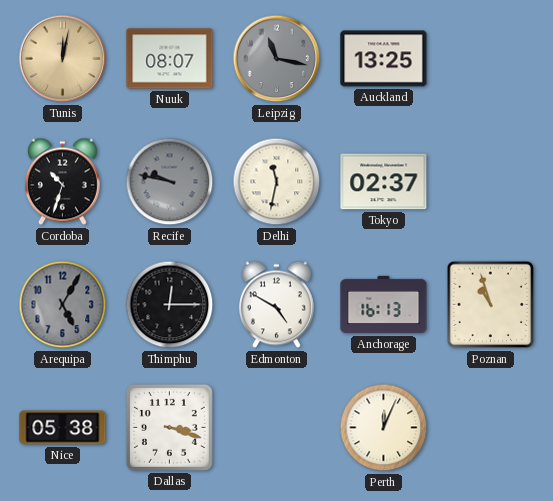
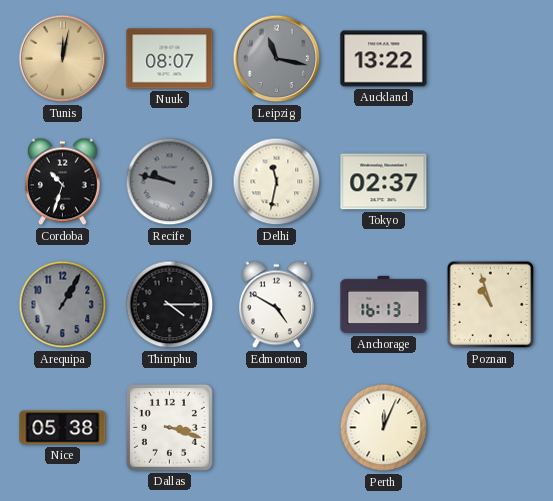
Auckland: 13:25 -> 13:22 (384, 59)
Arequipa: 5:05 -> 1:05 (63, 305)
Thimphu: 12:15 -> 4:15 (170, 305)
